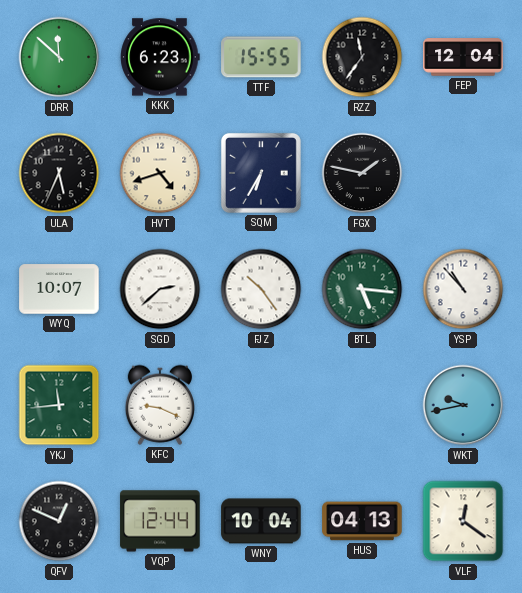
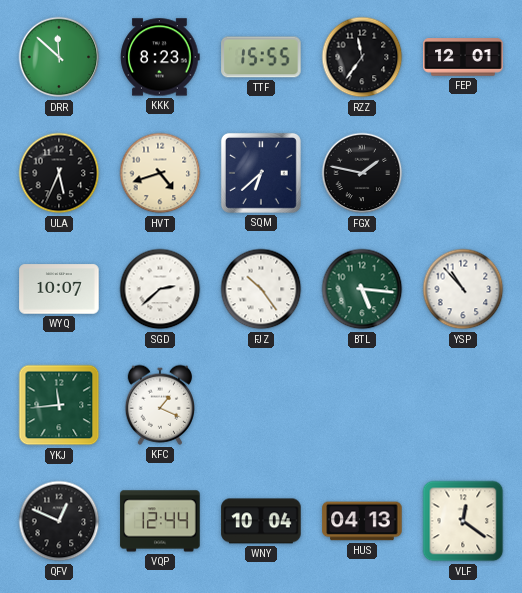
KKK: 6:23 -> 8:23 (160, 57)
FEP: 12:04 -> 12:01 (463, 57)
SQM: 6:35 -> 6:38 (261, 173)
KFC: 9:19 -> 1:19 (159, 405)
WKT: 9:43 -> none (463, 405)
